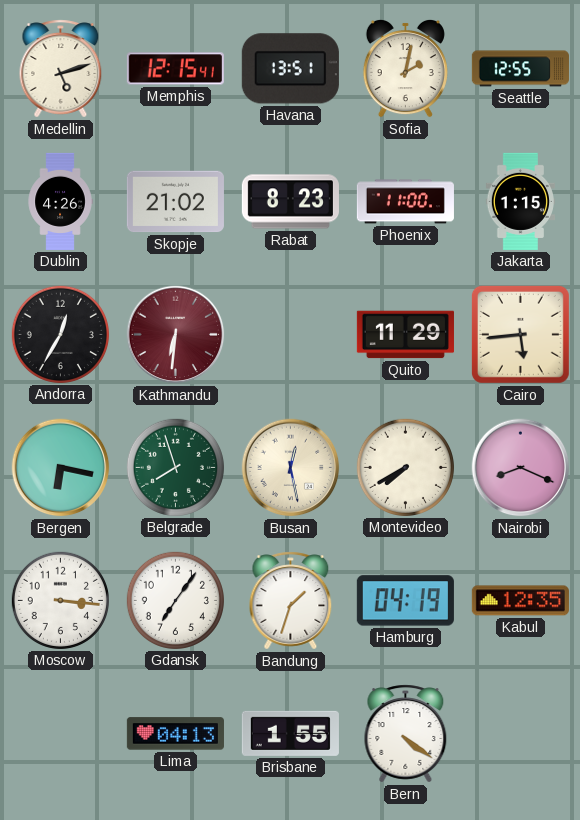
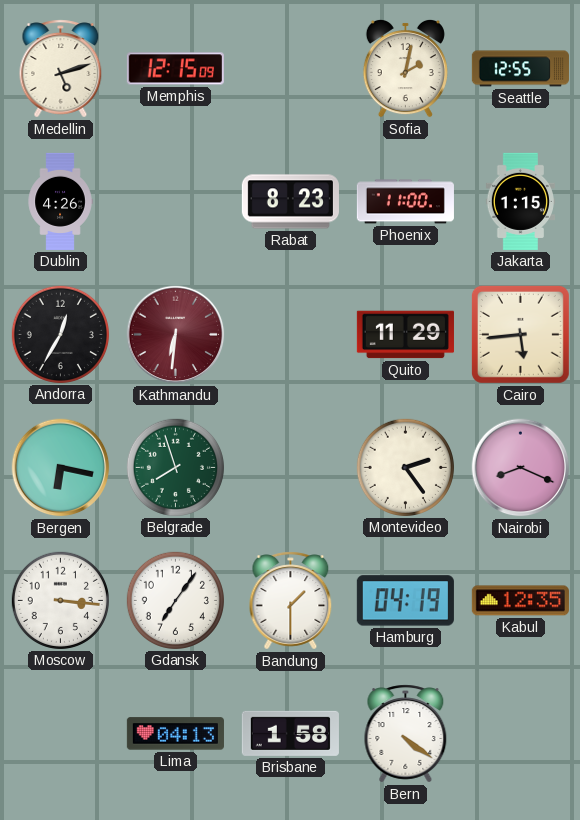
Memphis: 12:15:41 -> 12:15:09 (175, 69)
Havana: 13:51 -> none (290, 69)
Skopje: 21:02 -> none (175, 202)
Busan: 12:28 -> none (291, 468)
Montevideo: 7:40 -> 2:24 (405, 467)
Bandung: 1:33 -> 1:30 (291, 601)
Brisbane: 1:55 -> 1:58 (290, 733)
